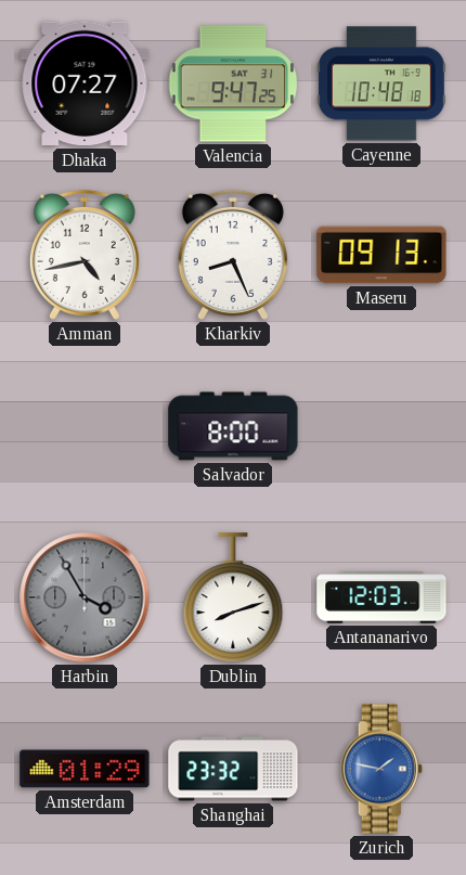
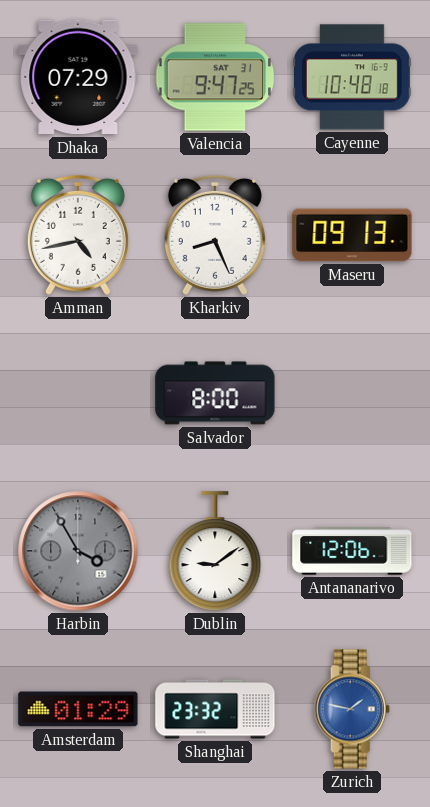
Dhaka: 07:27 -> 07:29 (78, 77)
Dublin: 8:12 -> 9:09 (215, 551)
Antananarivo: 12:03 -> 12:06 (352, 551)
